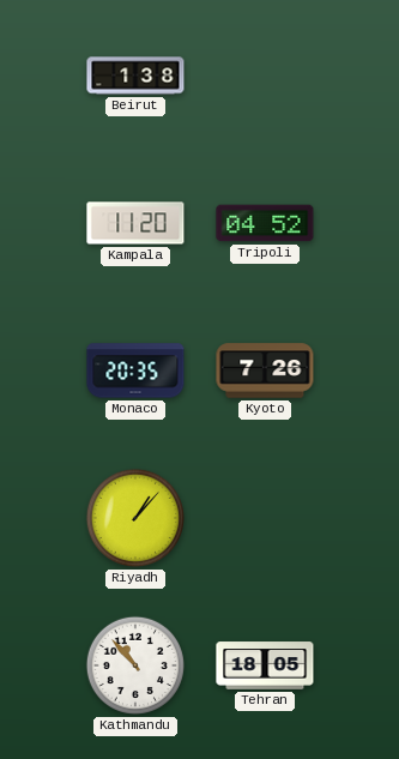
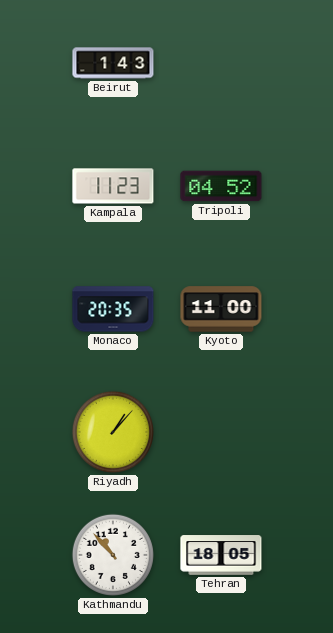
Beirut: 1:38 -> 1:43 (113, 63)
Kampala: 11:20 -> 11:23 (113, 186)
Kyoto: 7:26 -> 11:00 (221, 309)
